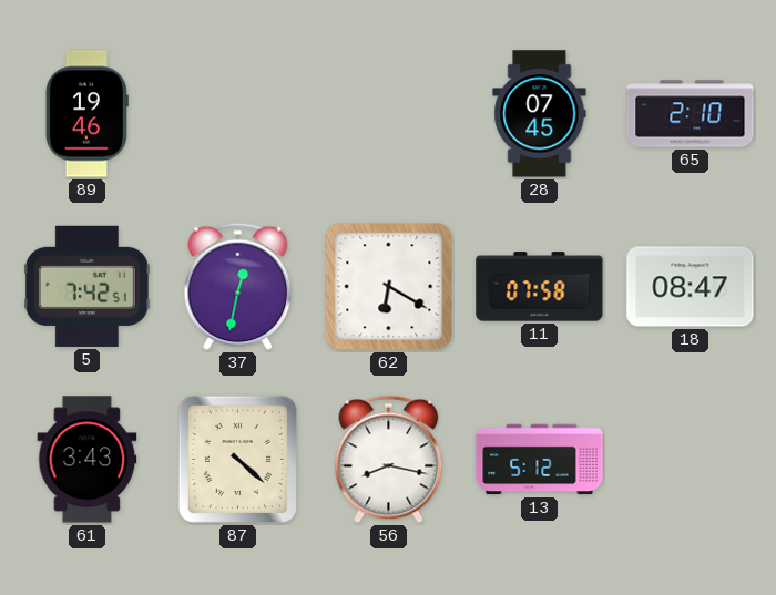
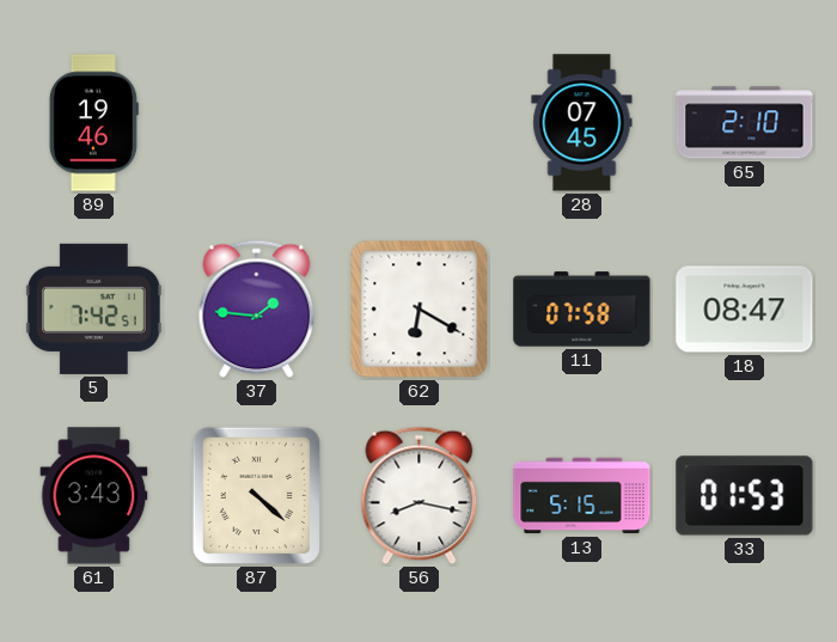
37: 12:32 -> 1:46 (257, 310)
13: 5:12 -> 5:15 (582, 496)
33: none -> 01:53 (745, 496)
